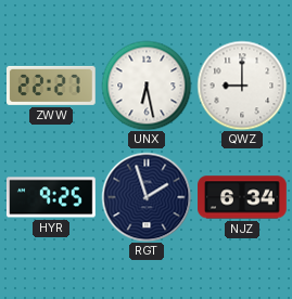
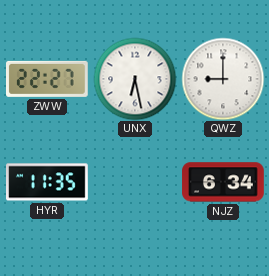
HYR: 9:25 -> 11:35 (48, 182)
RGT: 1:57 -> none (147, 197)
